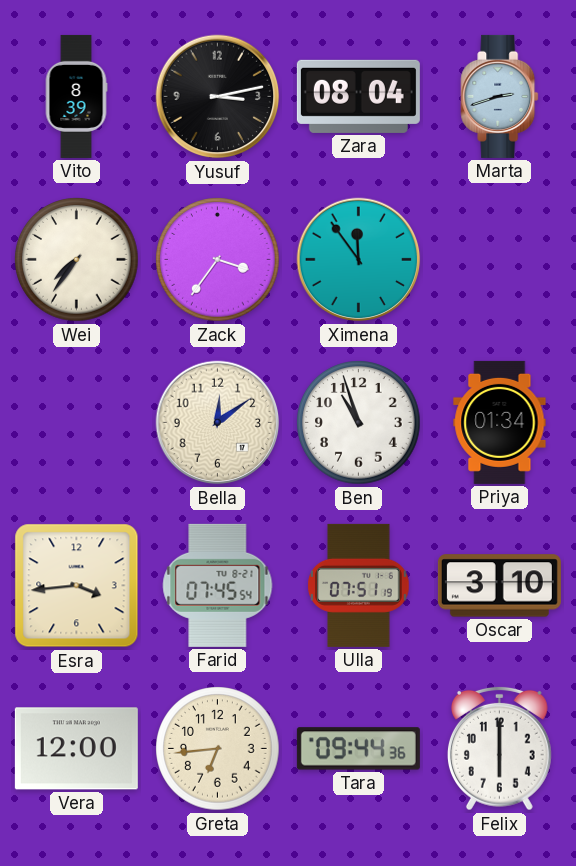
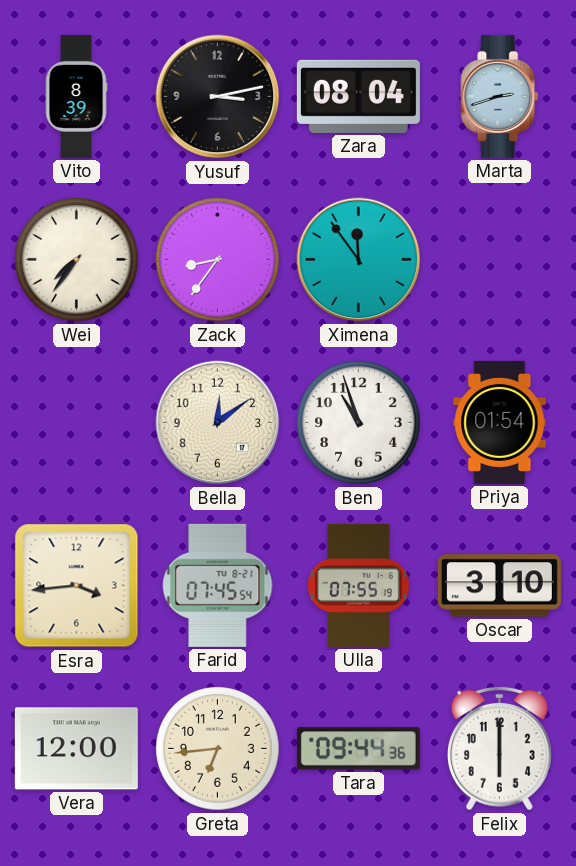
Zack: 3:36 -> 8:36 (218, 260)
Priya: 01:34 -> 01:54 (500, 422)
Ulla: 07:51 -> 07:55 (359, 585)
